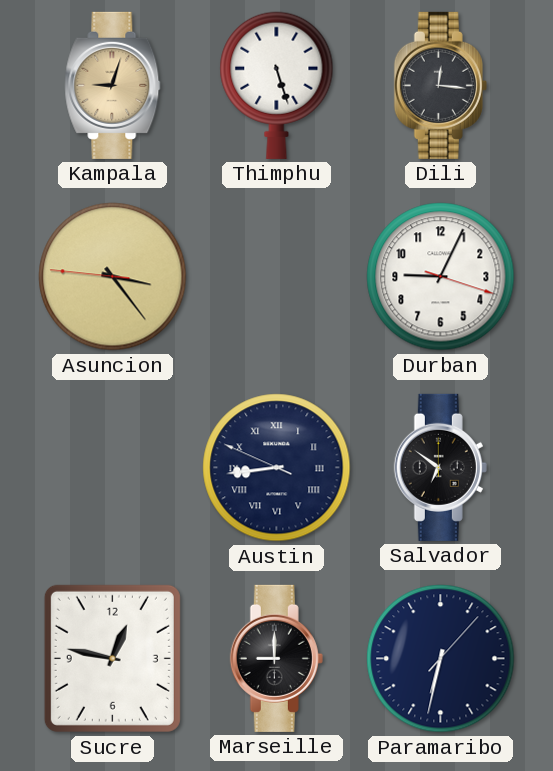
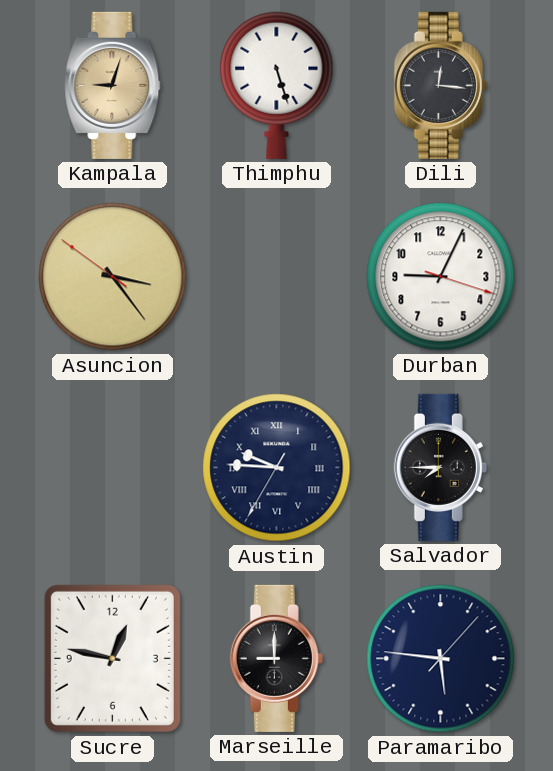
Asuncion: 3:23:46 -> 3:23:51 (113, 277)
Austin: 8:43 -> 9:45 (277, 468)
Salvador: 6:51 -> 7:45 (440, 467)
Paramaribo: 6:32 -> 5:46 (441, 659)
